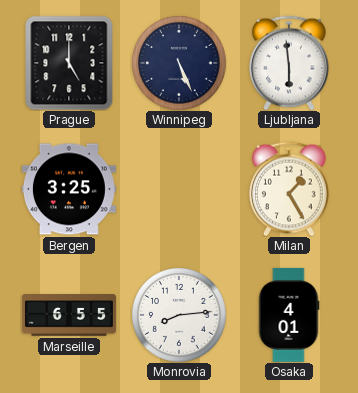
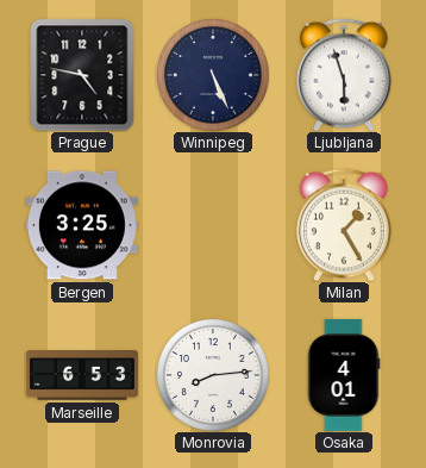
Prague: 5:00 -> 4:47 (82, 75)
Ljubljana: 5:59 -> 5:57 (345, 75)
Marseille: 6:55 -> 6:53 (82, 375)
